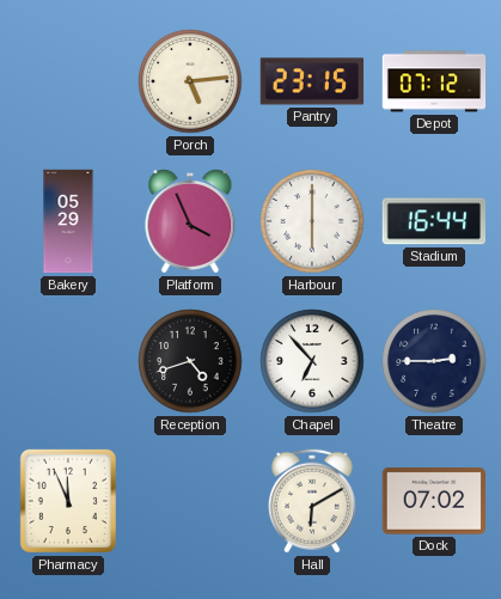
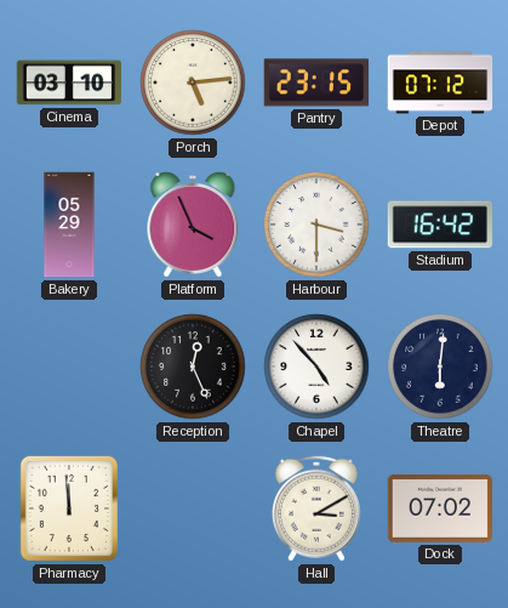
Cinema: none -> 03:10 (69, 83)
Harbour: 6:00 -> 3:30 (316, 225)
Stadium: 16:44 -> 16:42 (439, 225)
Reception: 4:42 -> 12:26 (193, 366)
Chapel: 6:53 -> 4:53 (316, 366)
Theatre: 2:45 -> 6:01 (440, 366)
Pharmacy: 11:56 -> 11:59 (69, 508)
Hall: 6:10 -> 3:10 (316, 508)
